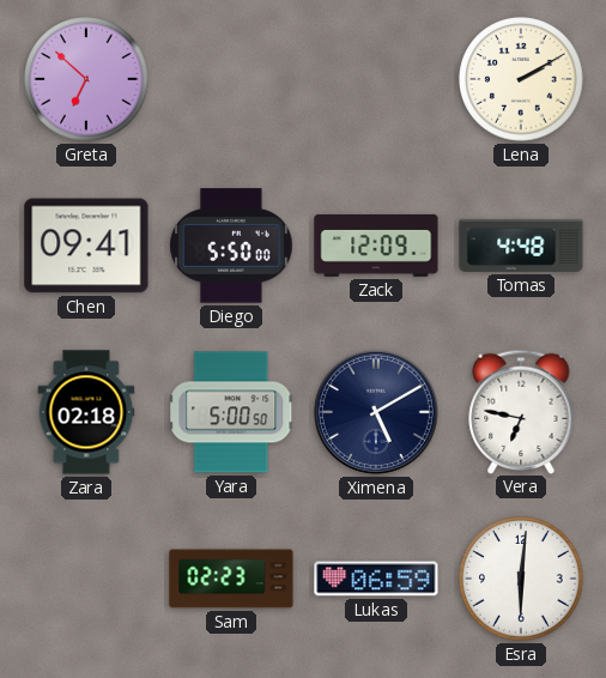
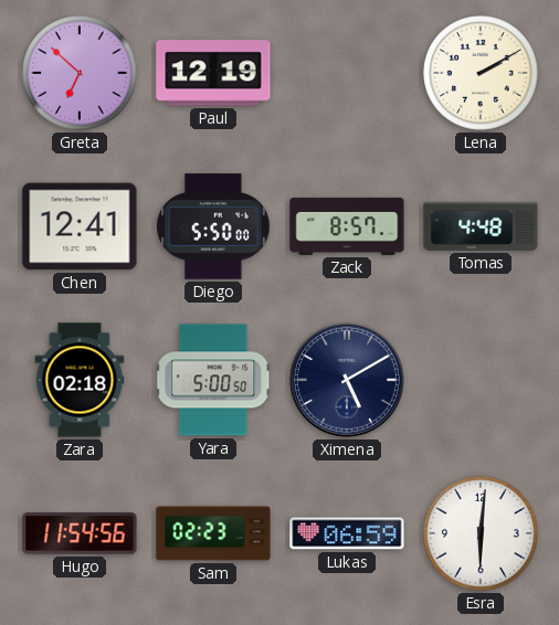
Paul: none -> 12:19 (213, 73)
Chen: 09:41 -> 12:41 (80, 226)
Zack: 12:09 -> 8:57 (347, 226)
Vera: 6:47 -> none (521, 411)
Hugo: none -> 11:54 (80, 533)
